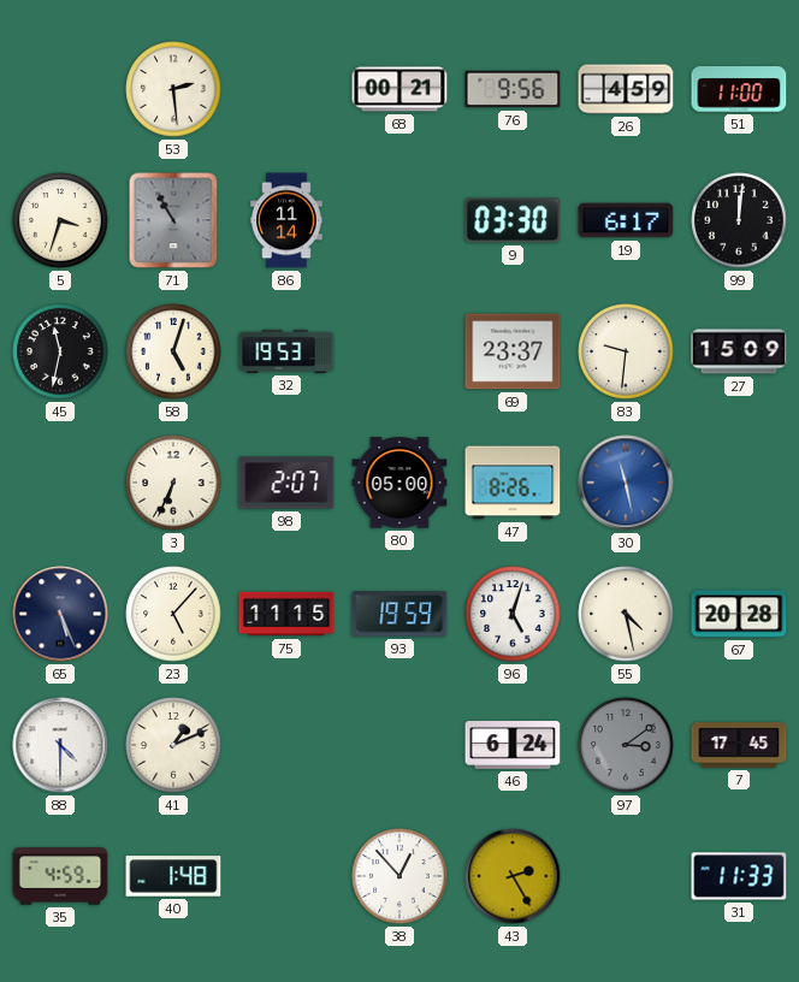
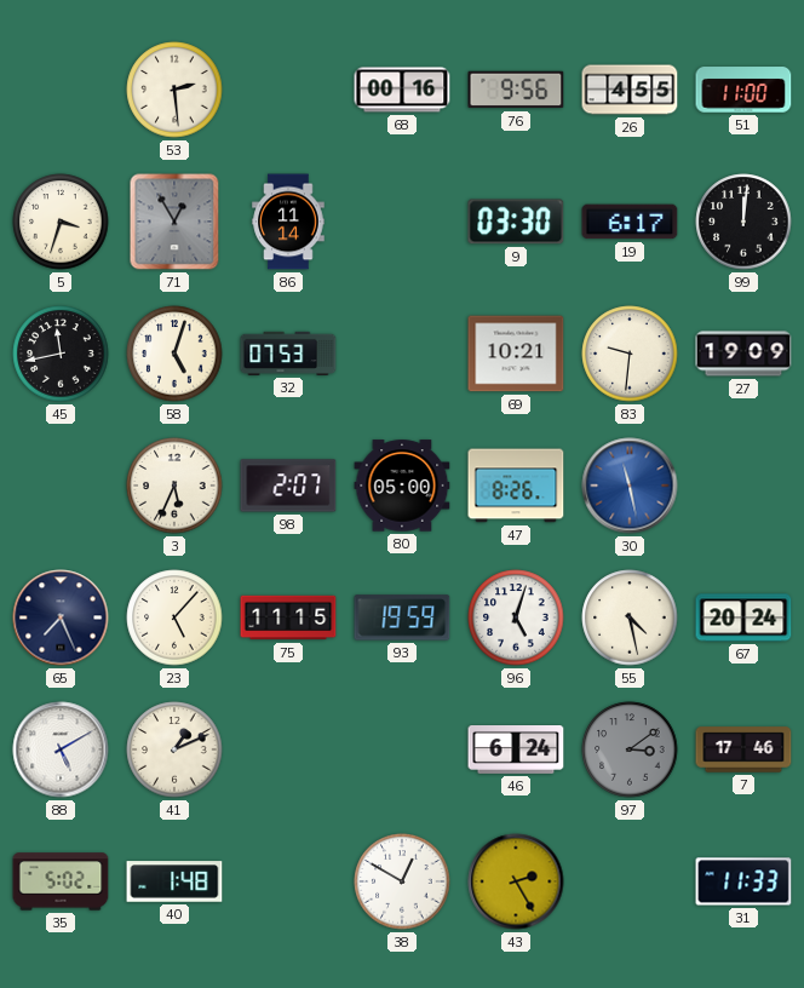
68: 00:21 -> 00:16 (402, 90)
26: 4:59 -> 4:55 (630, 90)
71: 10:55 -> 12:55 (174, 222)
45: 11:32 -> 11:43 (61, 354)
32: 19:53 -> 07:53 (288, 354)
69: 23:37 -> 10:21 (516, 354)
27: 15:09 -> 19:09 (743, 354)
3: 6:34 -> 5:34 (174, 486)
65: 5:26 -> 7:26 (61, 617)
67: 20:28 -> 20:24 (743, 617)
88: 4:30 -> 5:10 (61, 749)
7: 17:45 -> 17:46 (743, 749)
35: 4:59 -> 5:02 (61, 881)
38: 12:53 -> 12:50 (402, 881)
